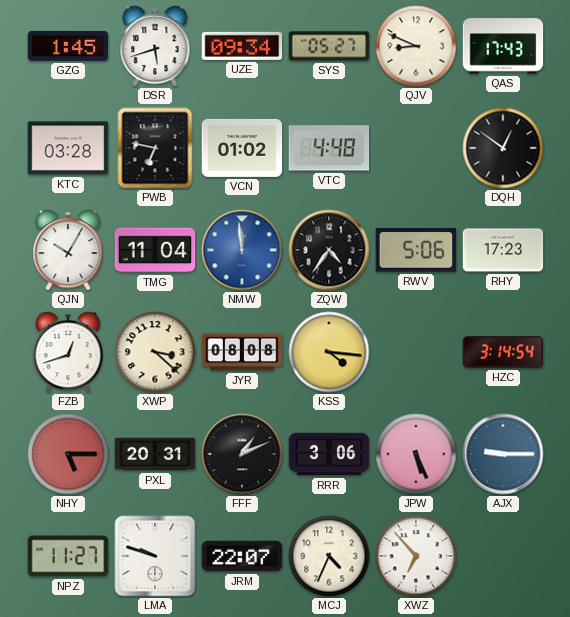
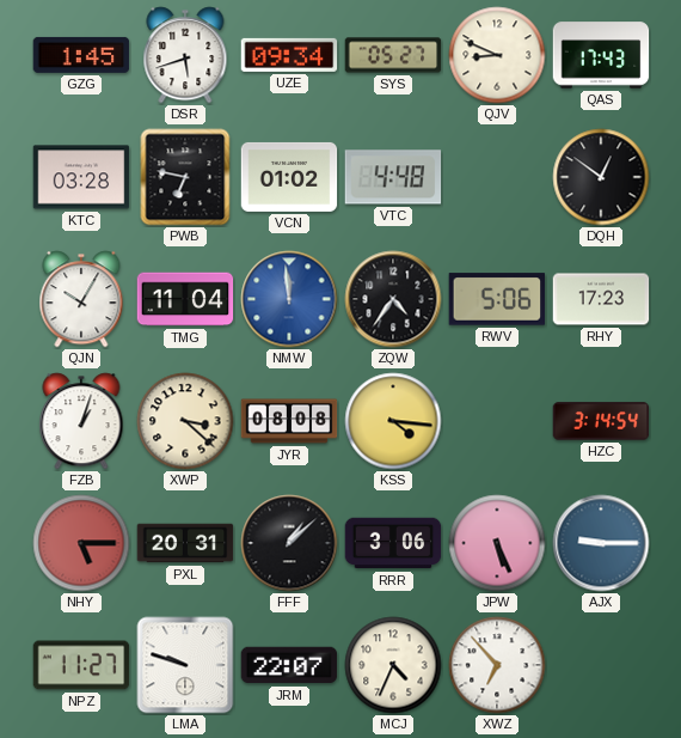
FZB: 12:42 -> 1:03 (81, 421)
FFF: 1:11 -> 1:08 (289, 543)
